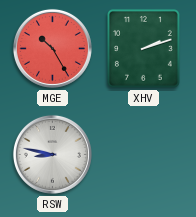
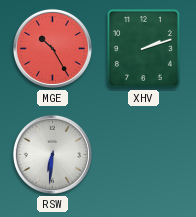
RSW: 8:47 -> 6:31 (52, 154)
